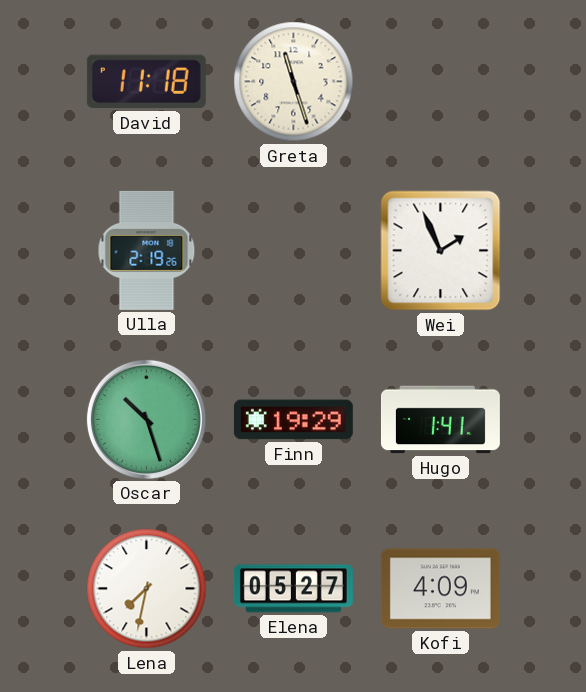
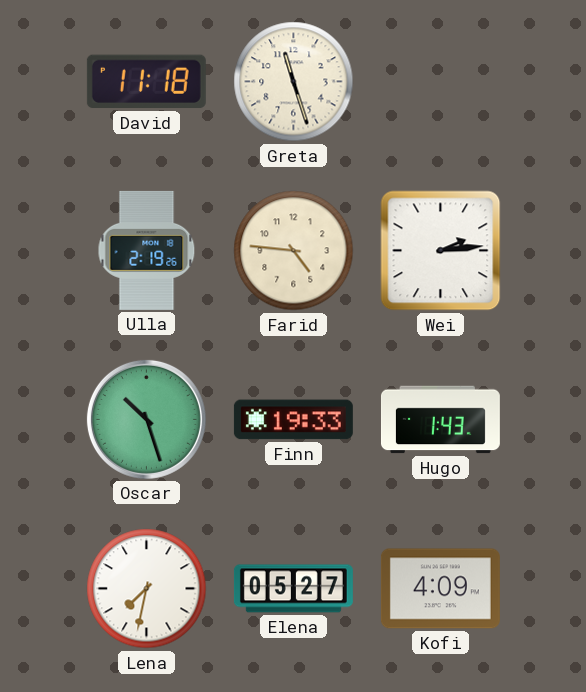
Farid: none -> 4:46 (294, 251)
Wei: 1:56 -> 2:14 (441, 251)
Finn: 19:29 -> 19:33 (293, 420)
Hugo: 1:41 -> 1:43 (440, 420)
